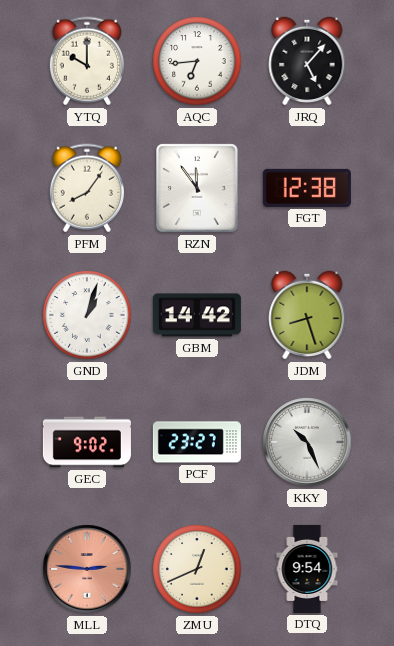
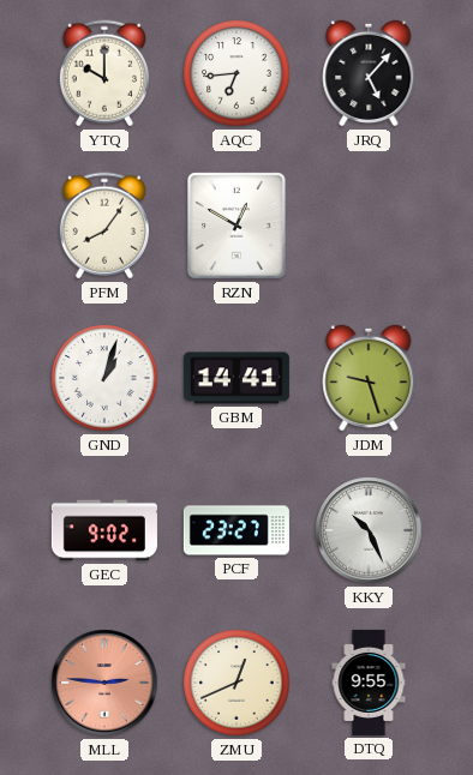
RZN: 11:54 -> 12:50 (237, 226)
FGT: 12:38 -> none (307, 188)
GBM: 14:42 -> 14:41 (237, 378)
JDM: 8:27 -> 9:27 (369, 378)
DTQ: 9:54 -> 9:55 (369, 683)
